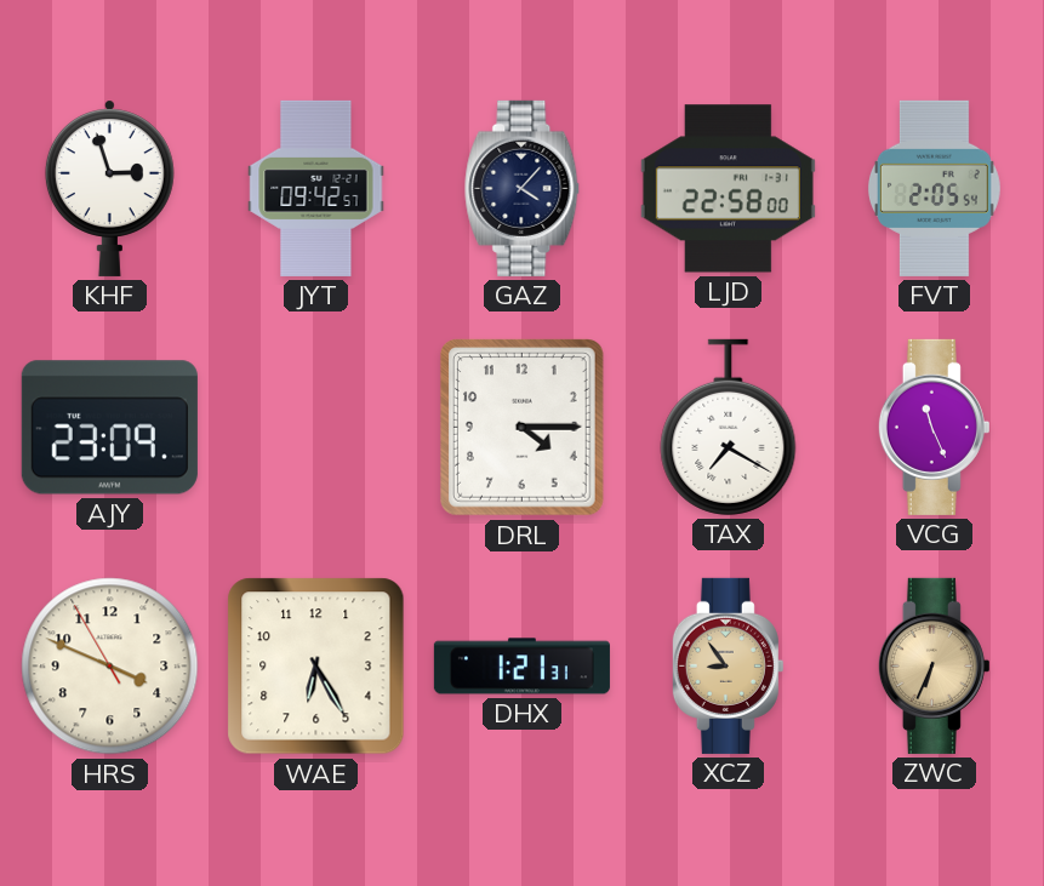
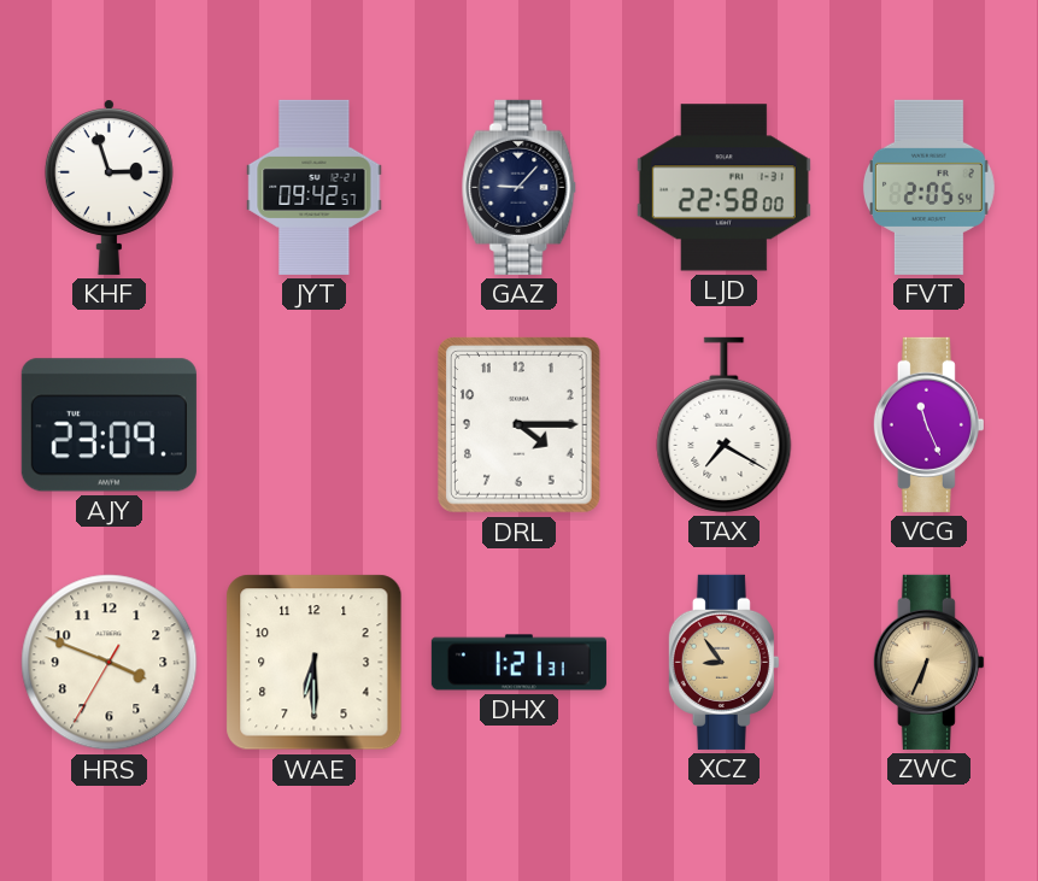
GAZ: 4:07 -> 9:07 (520, 187)
HRS: 3:48:55 -> 3:48:35 (110, 663)
WAE: 6:25 -> 6:30 (315, 663)
